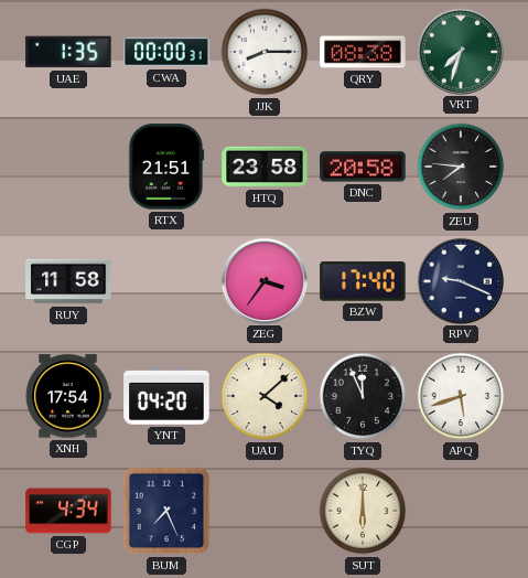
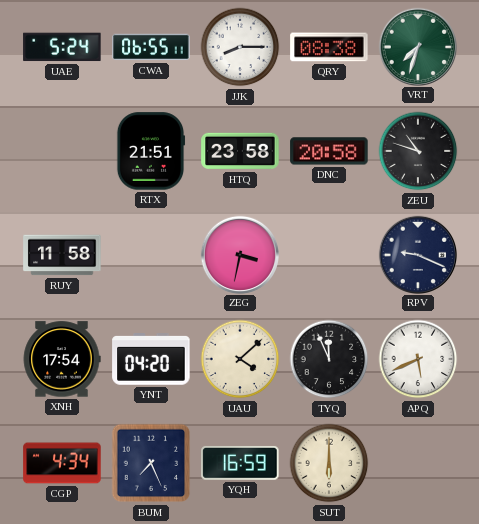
UAE: 1:35 -> 5:24 (62, 47)
CWA: 00:00 -> 06:55 (151, 47)
ZEU: 7:46 -> 10:48 (418, 151)
ZEG: 3:36 -> 3:32 (239, 254)
BZW: 17:40 -> none (363, 281)
APQ: 5:42 -> 5:41 (418, 359)
YQH: none -> 16:59 (240, 463)
